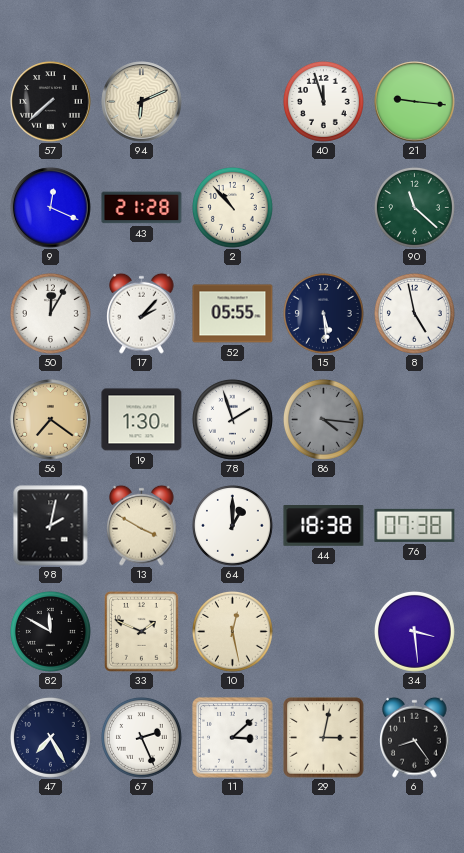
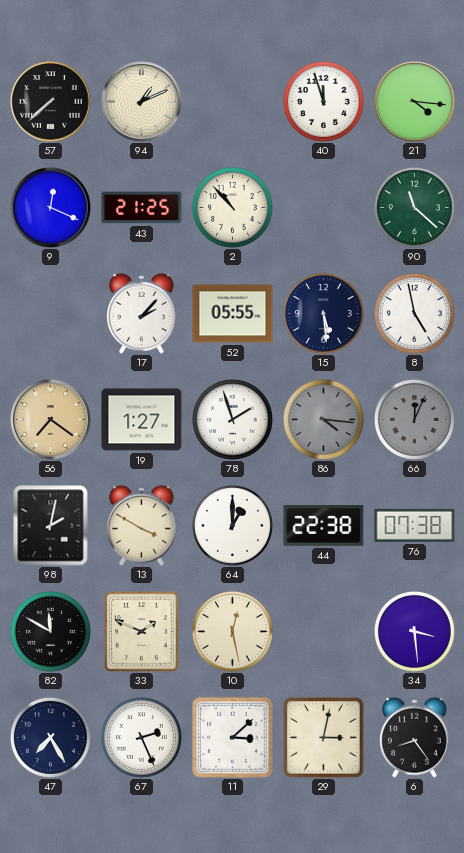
94: 6:11 -> 1:11 (142, 102)
21: 9:16 -> 4:16 (415, 102)
43: 21:28 -> 21:25 (142, 208)
50: 12:05 -> none (50, 313)
19: 1:30 -> 1:27 (142, 420)
66: none -> 12:04 (414, 419)
44: 18:38 -> 22:38 (324, 526)
